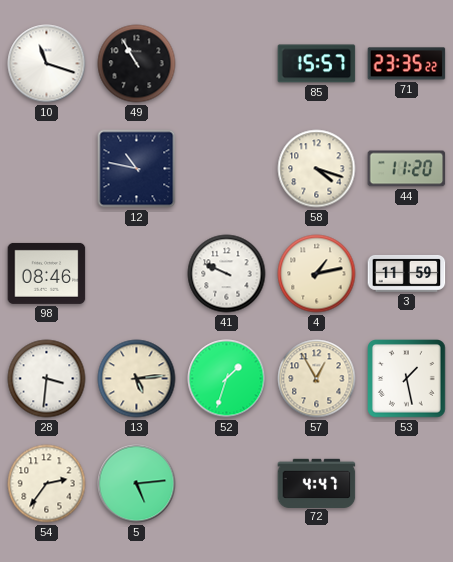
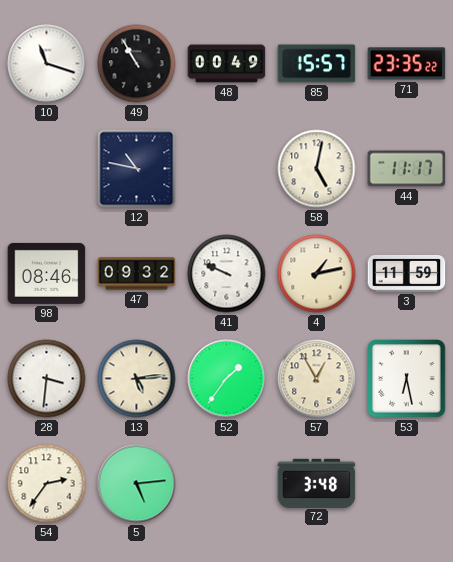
48: none -> 00:49 (227, 64)
58: 4:18 -> 5:02 (317, 169)
44: 11:20 -> 11:17 (407, 169)
47: none -> 09:32 (137, 274)
52: 1:33 -> 1:36 (227, 379)
53: 1:28 -> 6:28 (407, 379)
72: 4:47 -> 3:48 (317, 483)
